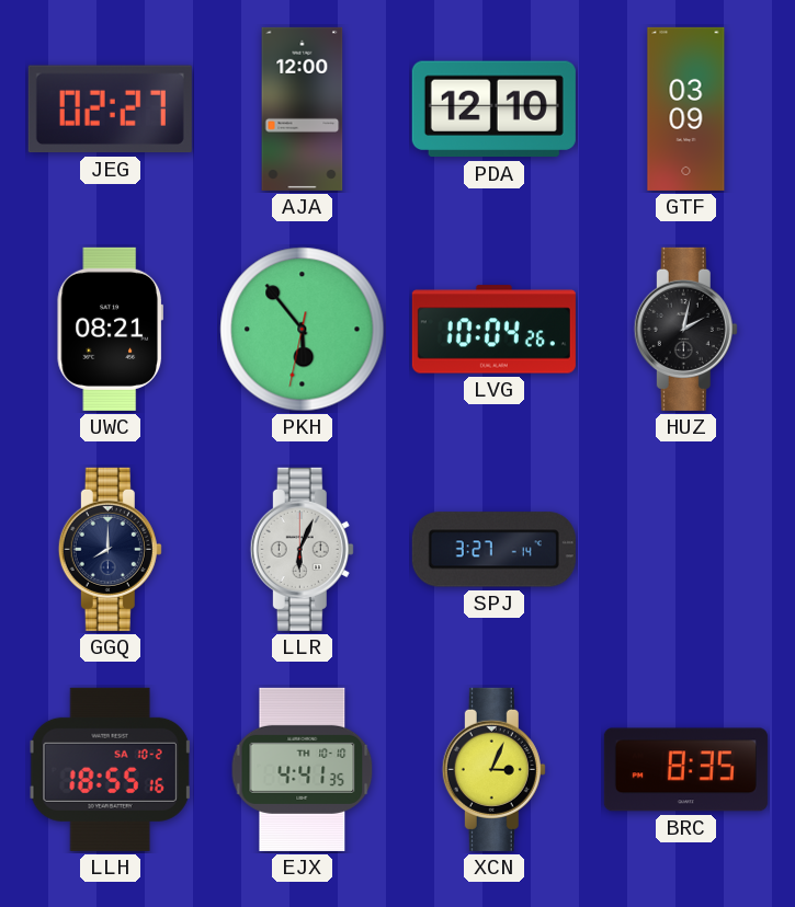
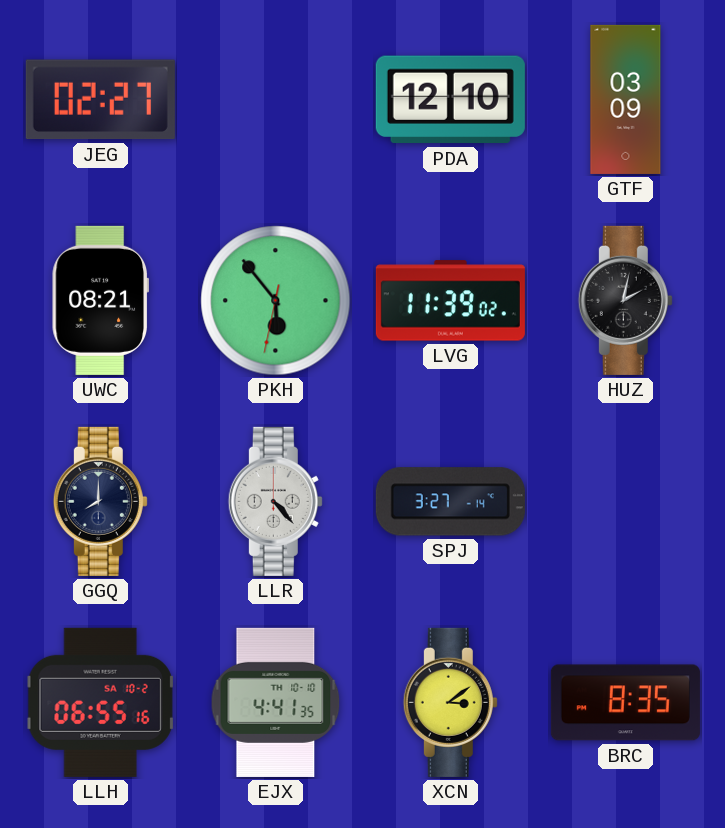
AJA: 12:00 -> none (303, 108)
LVG: 10:04 -> 11:39 (450, 301)
LLR: 6:04 -> 4:23 (275, 501)
LLH: 18:55 -> 06:55 (100, 702)
XCN: 3:04 -> 3:09 (450, 702)
